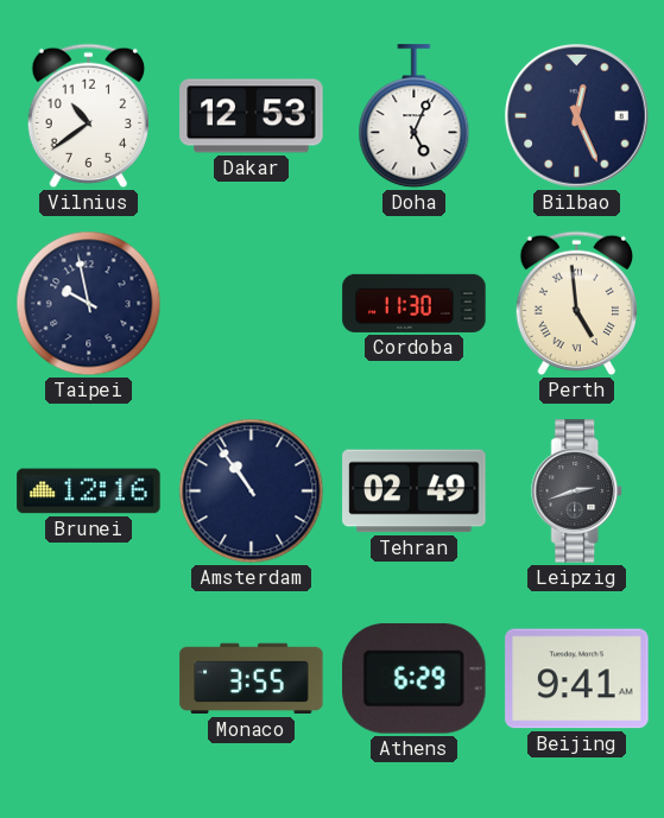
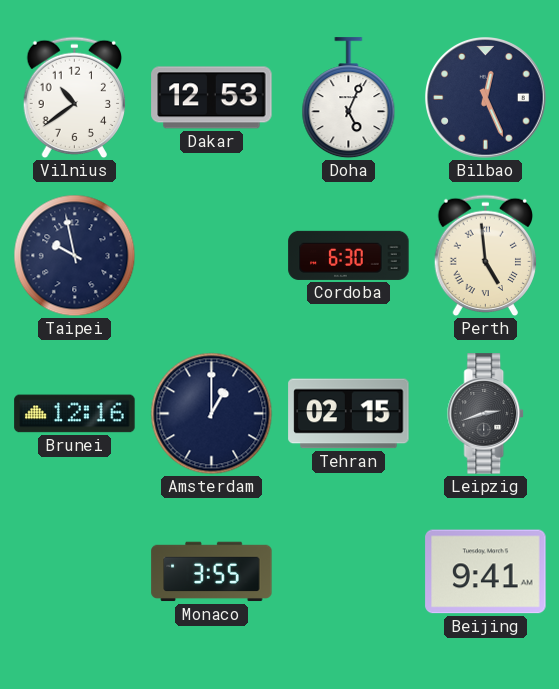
Cordoba: 11:30 -> 6:30 (349, 255)
Amsterdam: 10:54 -> 1:00 (212, 414)
Tehran: 02:49 -> 02:15 (349, 414)
Athens: 6:29 -> none (415, 678)
